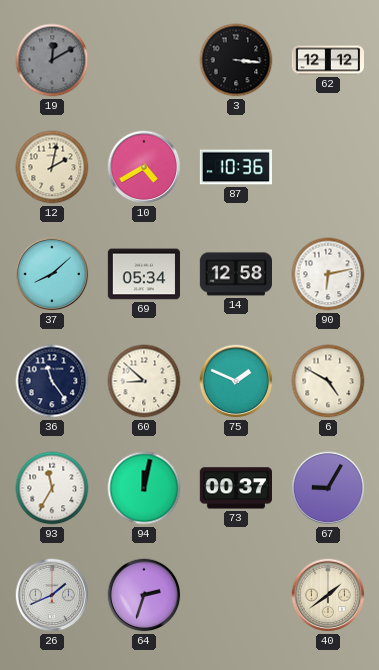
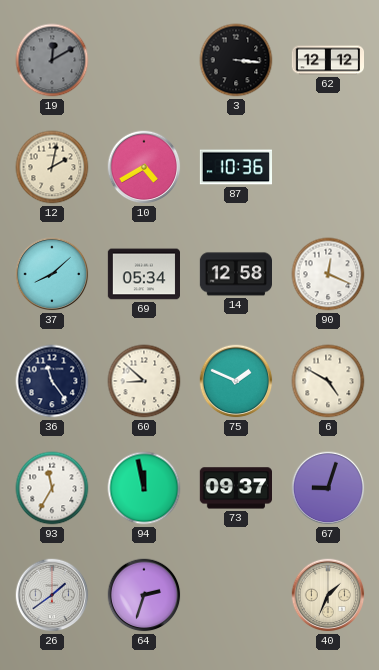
90: 6:13 -> 12:19 (328, 274)
94: 12:02 -> 11:58 (144, 488)
73: 00:37 -> 09:37 (235, 488)
67: 9:05 -> 9:03 (328, 488)
26: 1:41 -> 1:39 (52, 595)
40: 1:39 -> 1:34 (328, 595)
